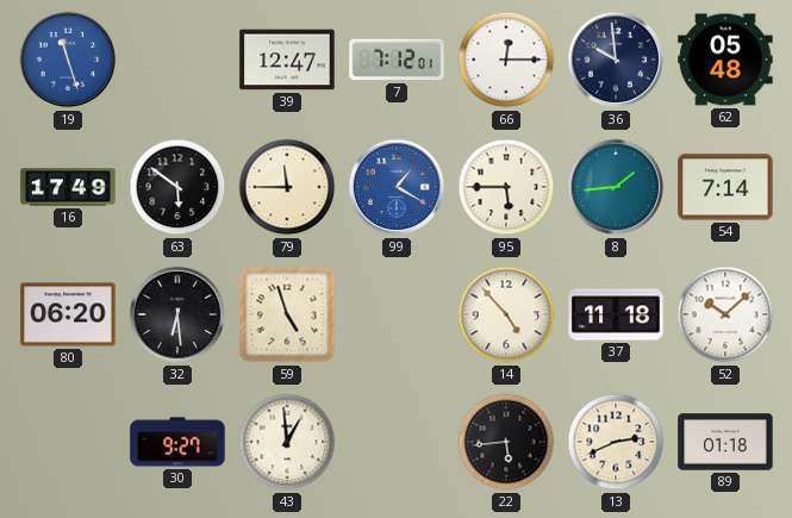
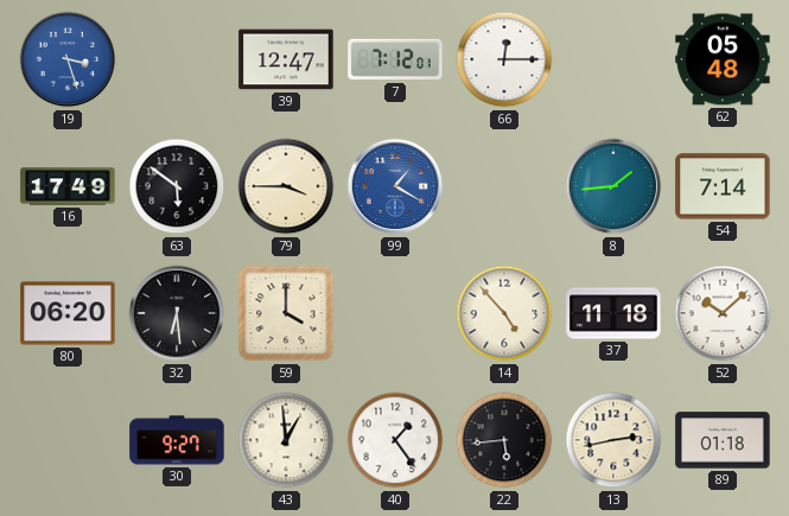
19: 11:27 -> 3:27 (68, 59)
36: 9:59 -> none (616, 60)
79: 11:45 -> 3:45 (286, 186)
95: 5:45 -> none (506, 187)
59: 4:57 -> 4:00 (286, 313)
40: none -> 1:24 (395, 440)
13: 2:41 -> 2:43 (613, 440)
